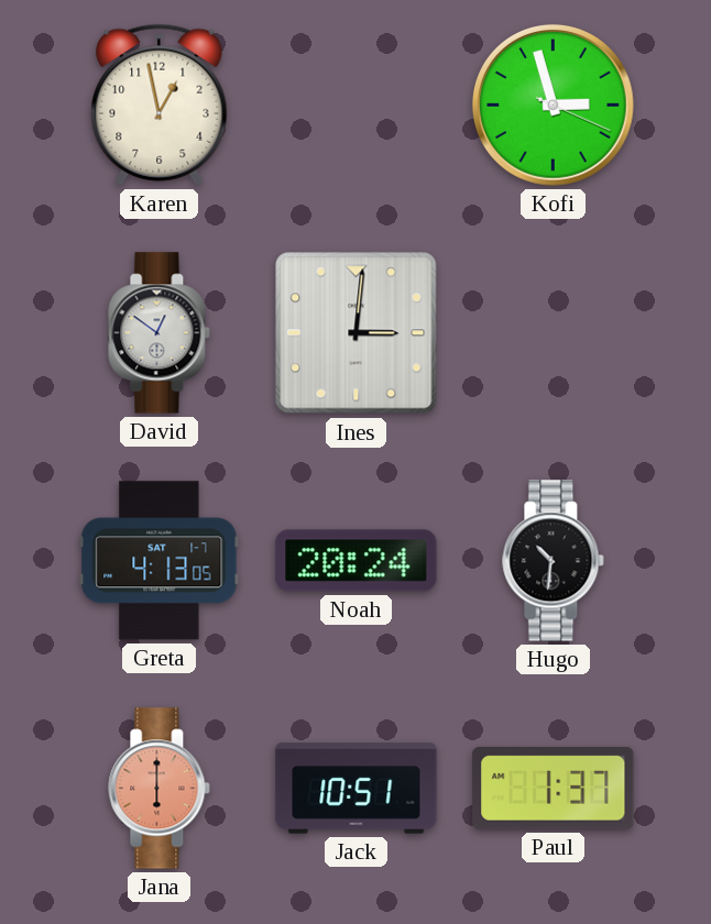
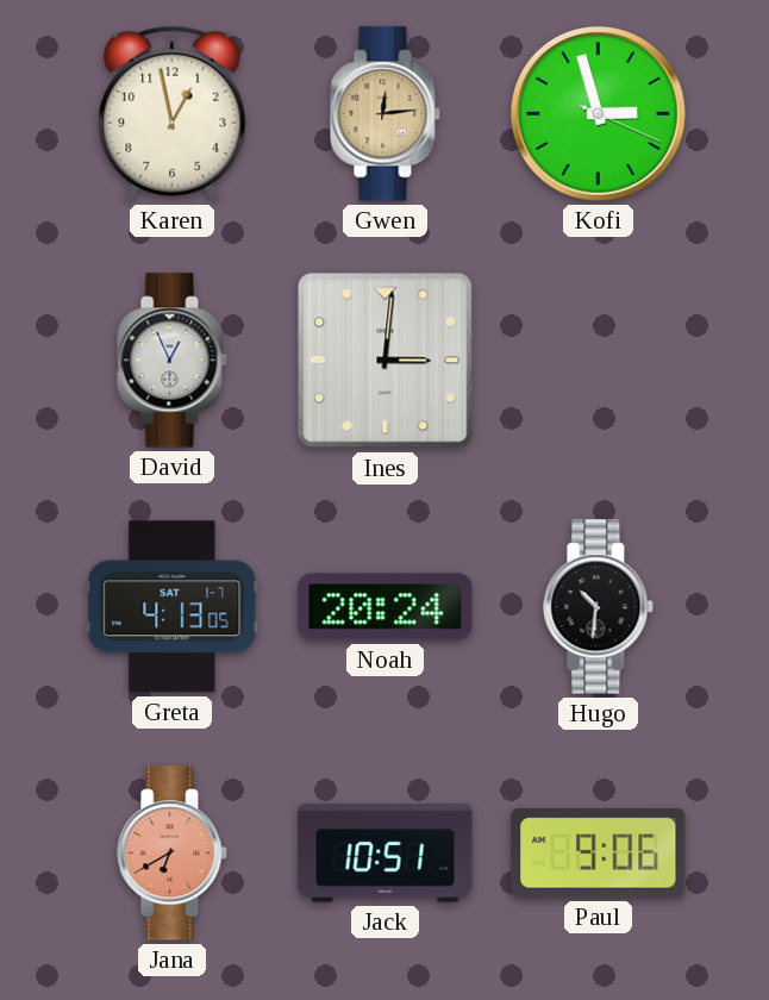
Gwen: none -> 12:14 (386, 114)
David: 12:51 -> 12:56 (173, 361)
Jana: 6:00 -> 6:40 (173, 854)
Paul: 1:37 -> 9:06 (599, 852)
